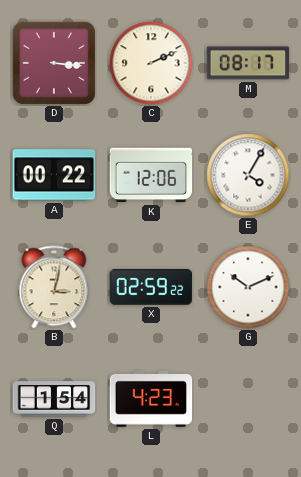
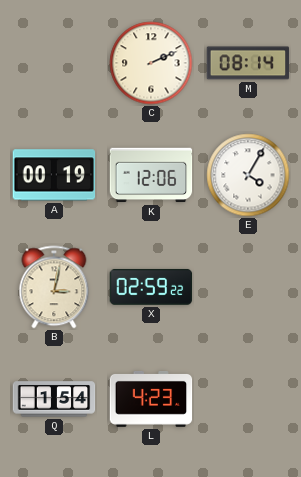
D: 3:16 -> none (54, 63)
M: 08:17 -> 08:14 (248, 63)
A: 00:22 -> 00:19 (54, 175)
G: 10:11 -> none (248, 287)
